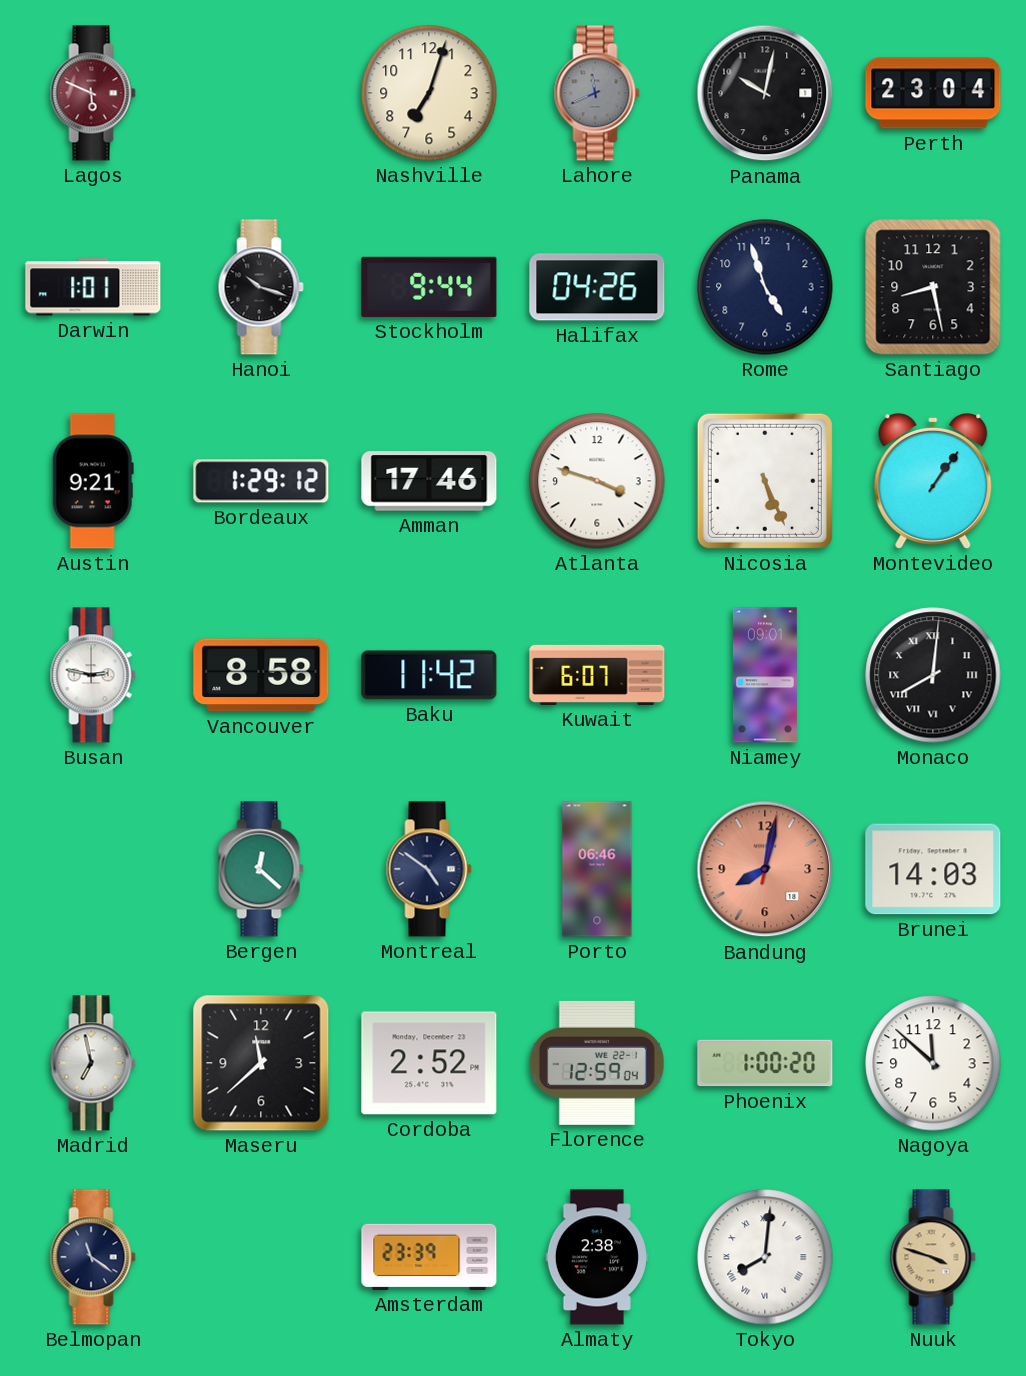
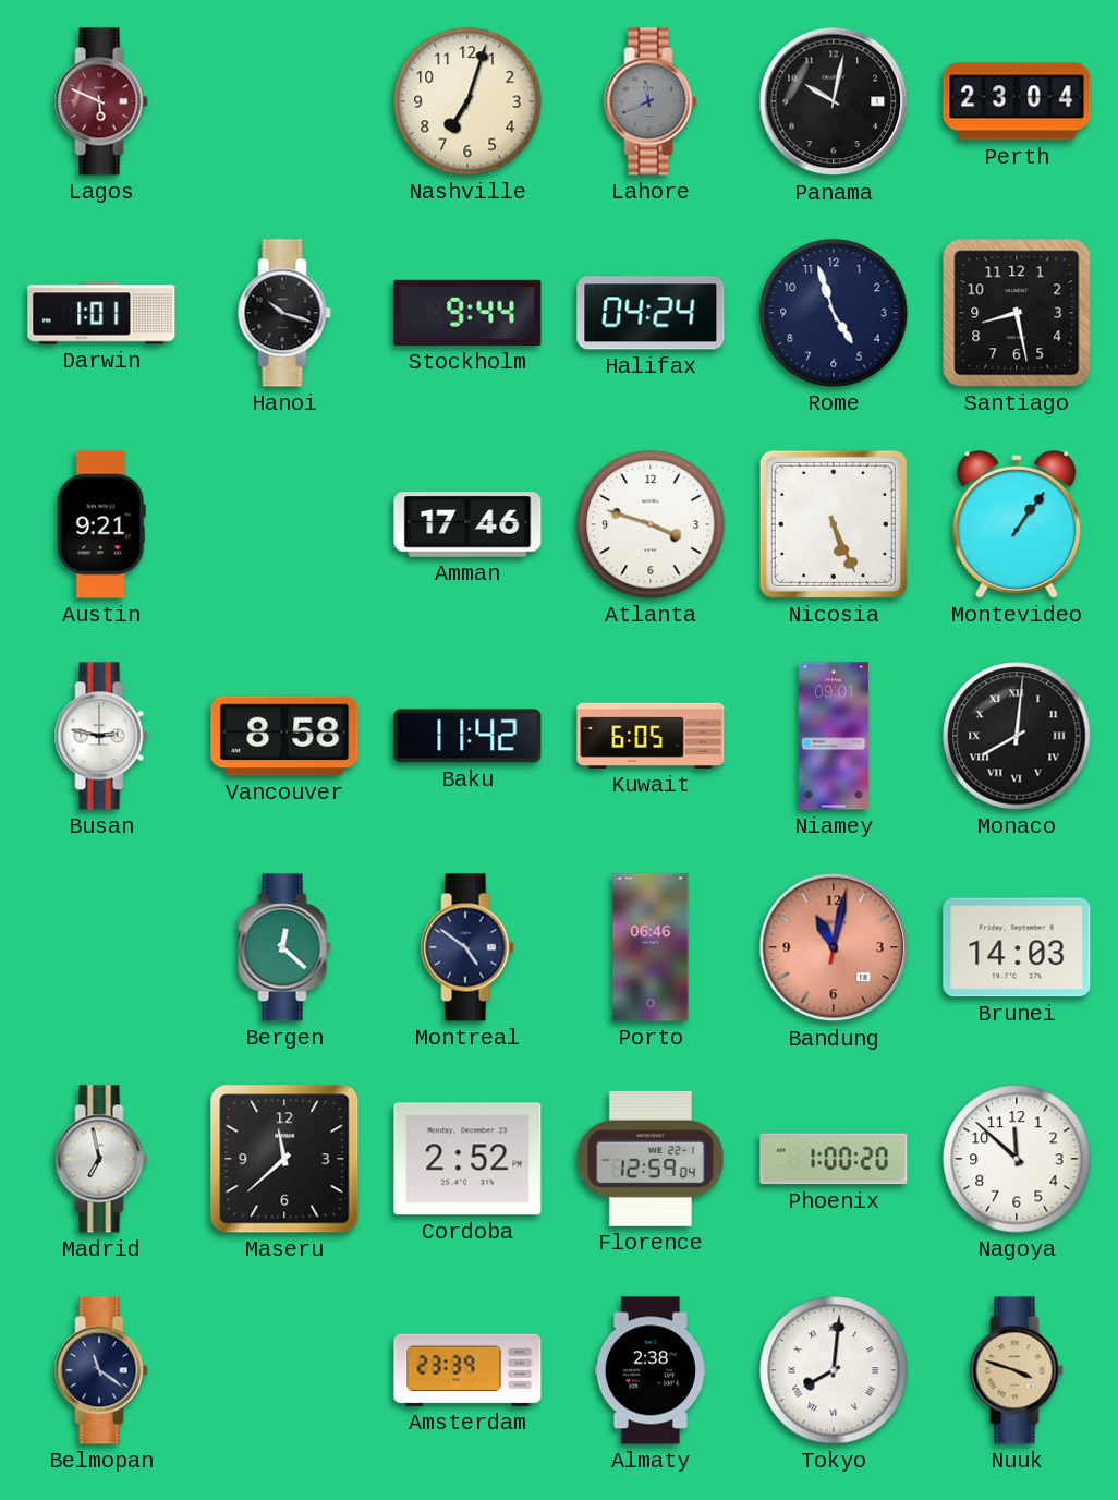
Halifax: 04:26 -> 04:24 (651, 313)
Bordeaux: 1:29 -> none (261, 481)
Kuwait: 6:07 -> 6:05 (651, 736)
Bandung: 8:02 -> 11:02 (834, 947)
